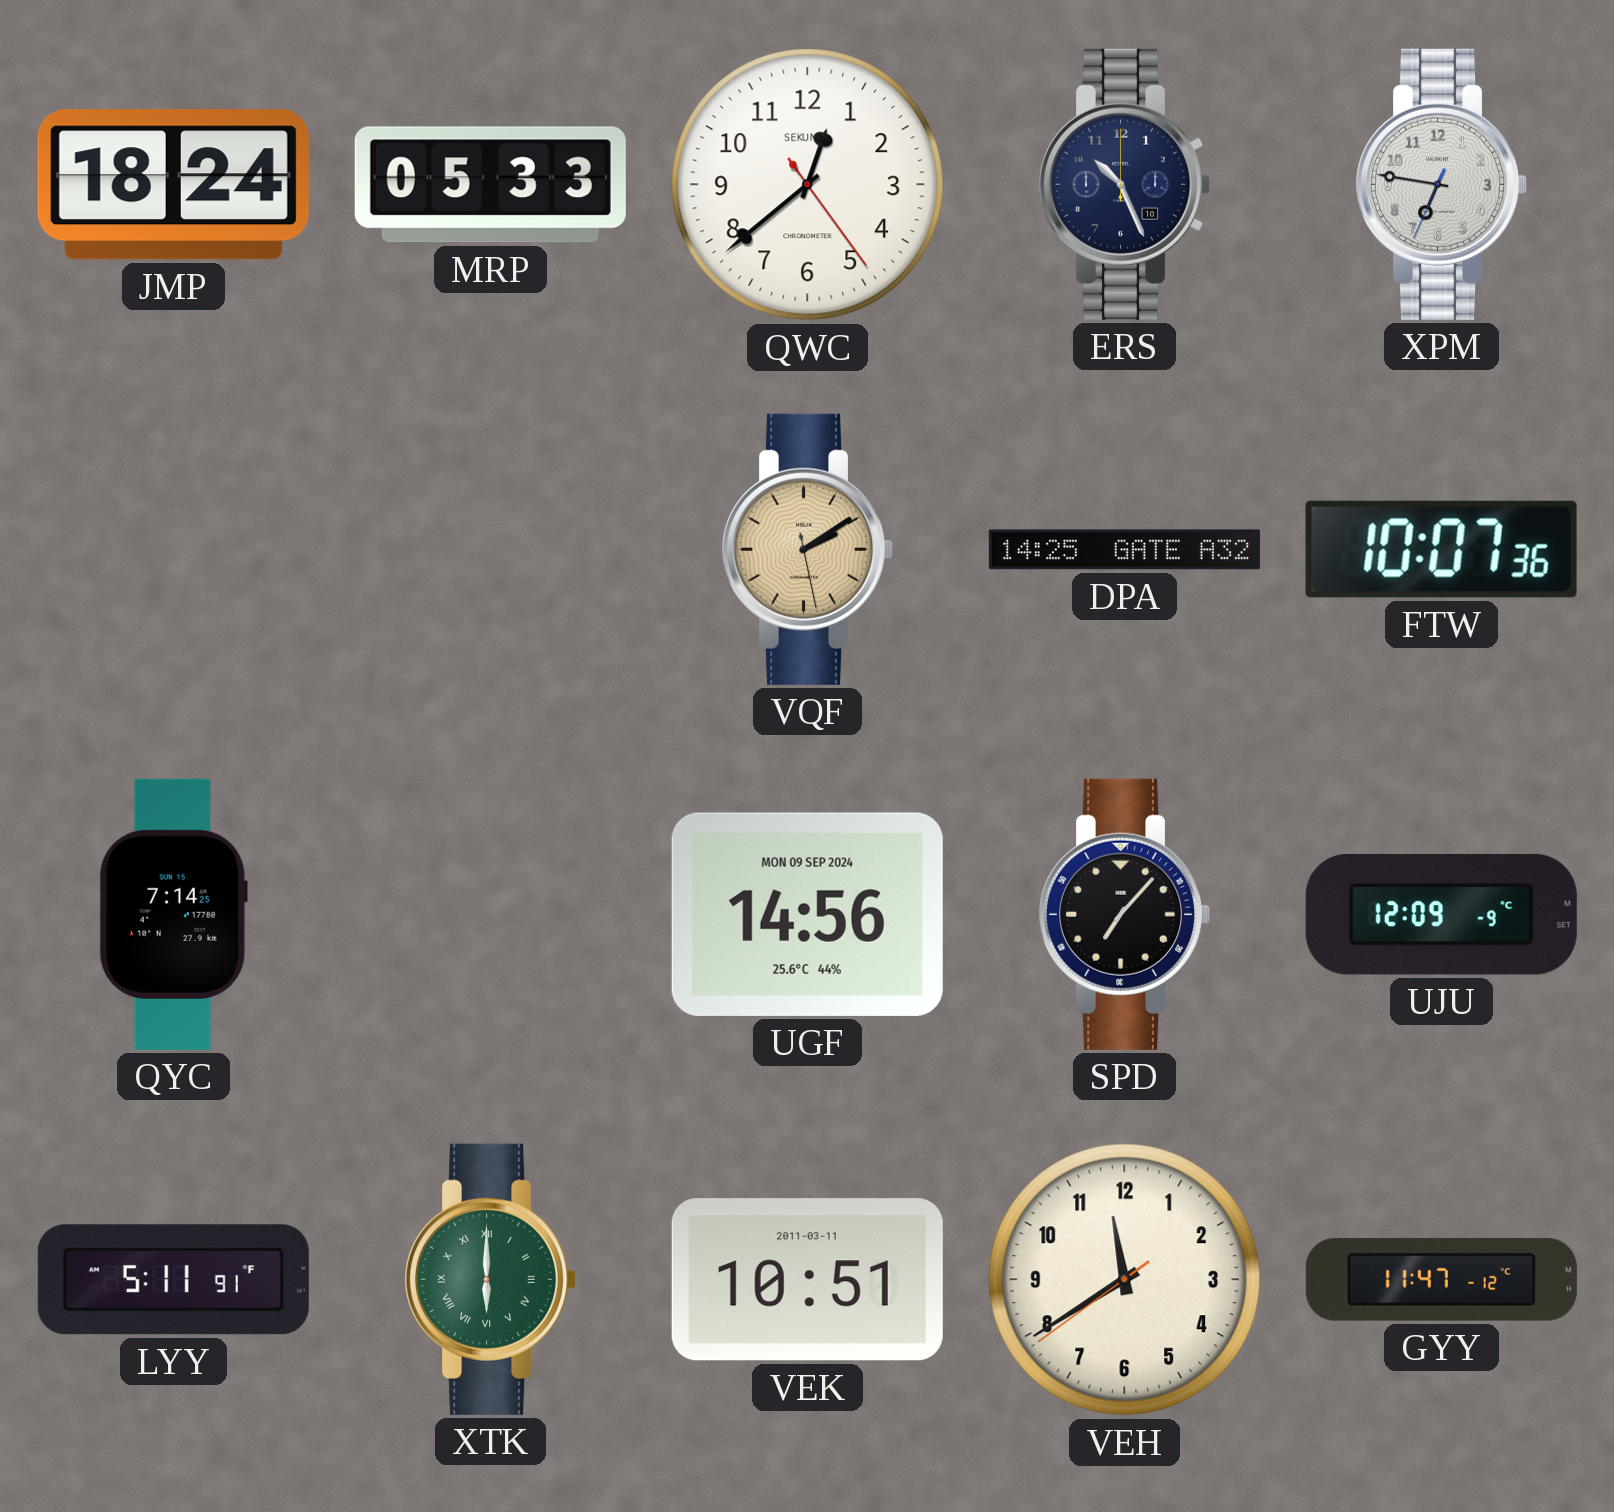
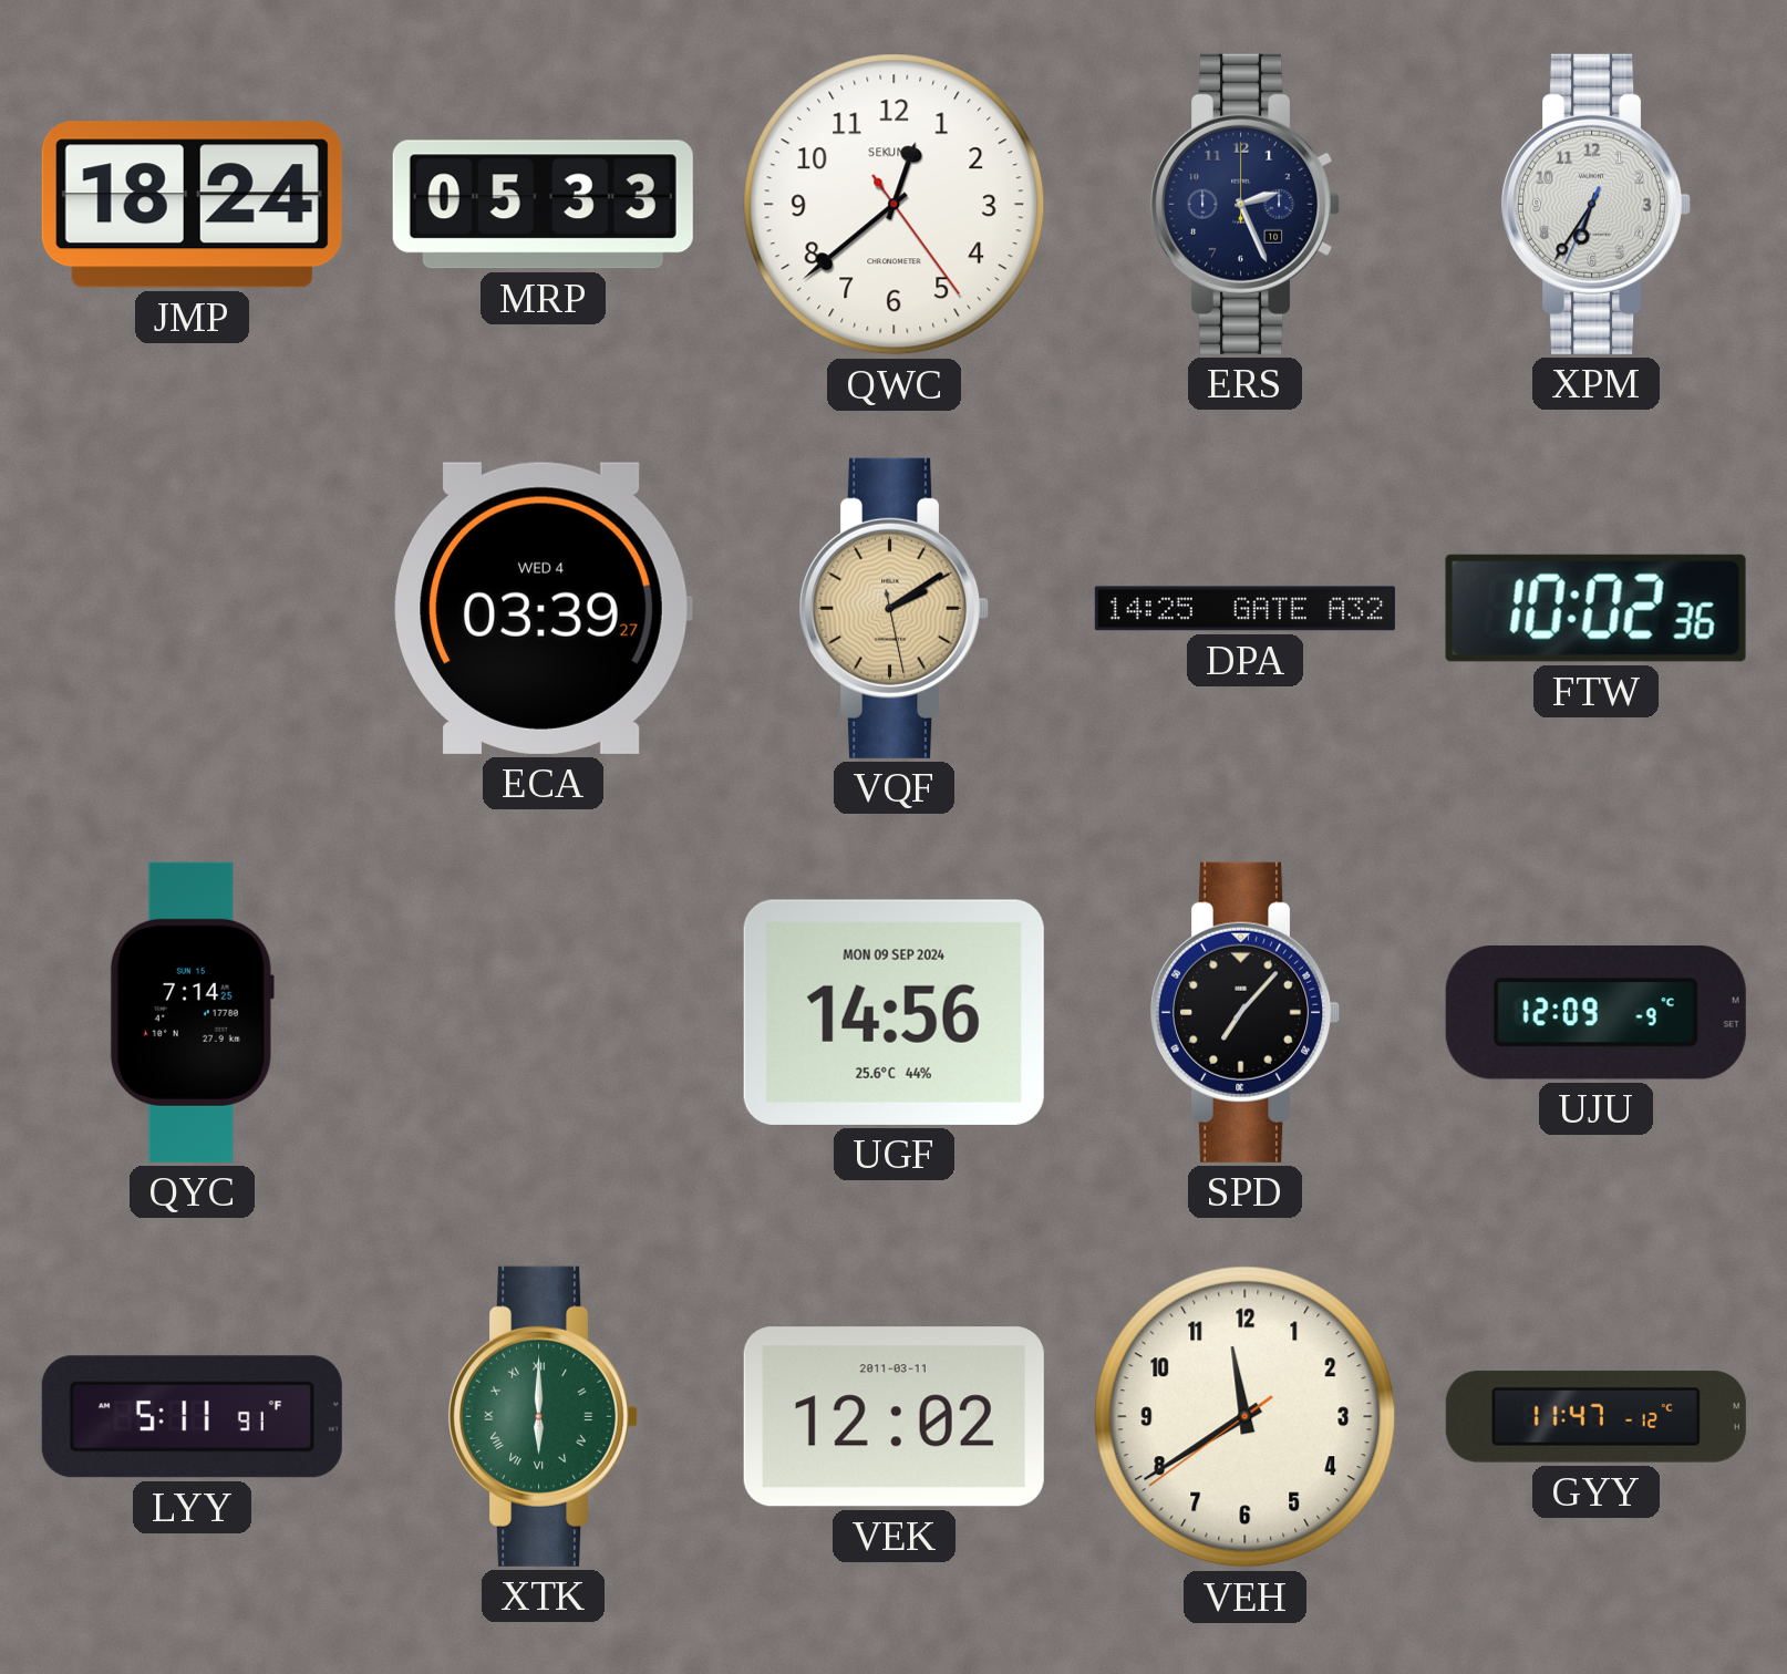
ERS: 10:26 -> 2:26 (1246, 204)
XPM: 6:46 -> 6:35 (1597, 204)
ECA: none -> 03:39 (543, 608)
FTW: 10:07 -> 10:02 (1595, 608)
VEK: 10:51 -> 12:02 (894, 1417)
